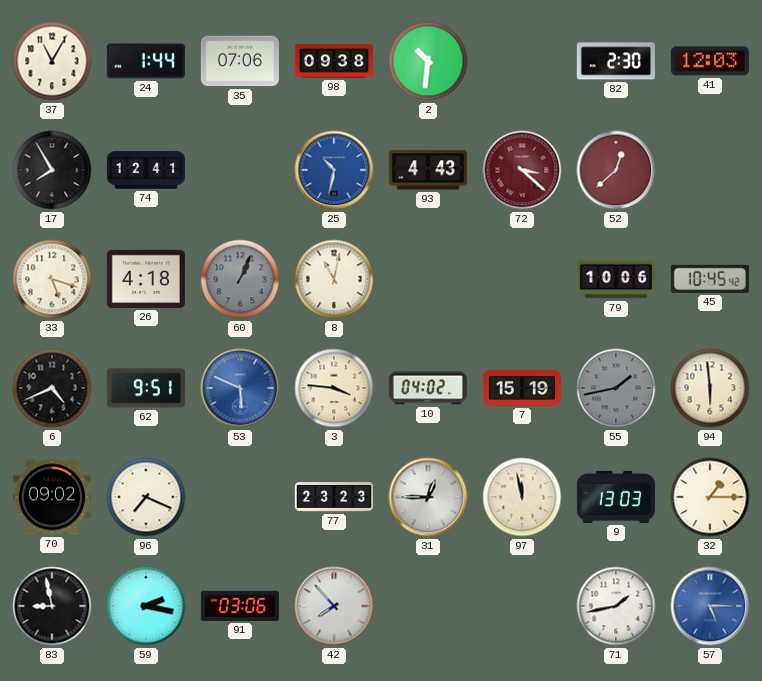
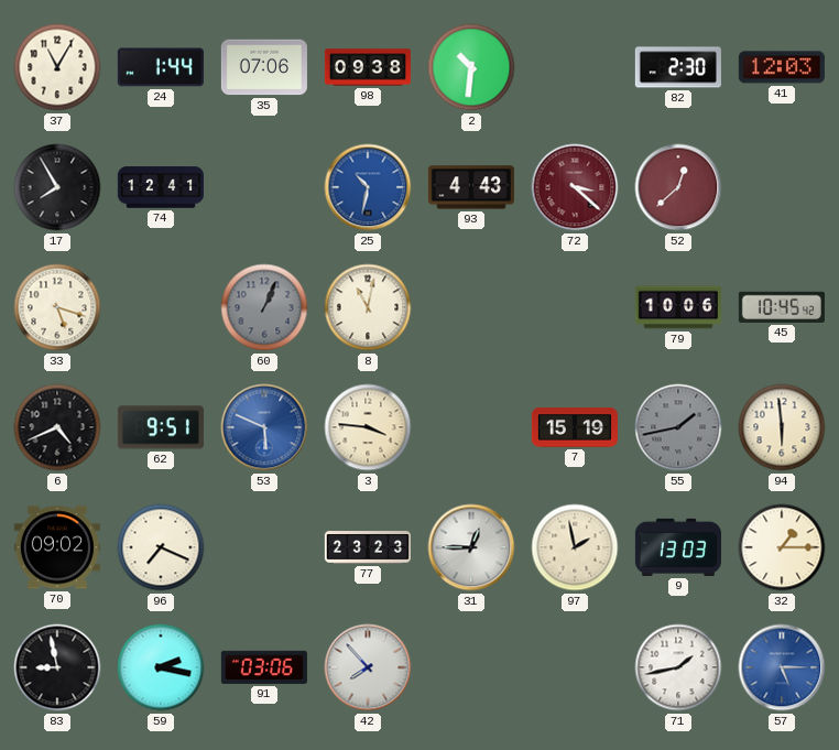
26: 4:18 -> none (146, 279)
10: 04:02 -> none (428, 388)
97: 11:58 -> 1:58 (575, 547)
